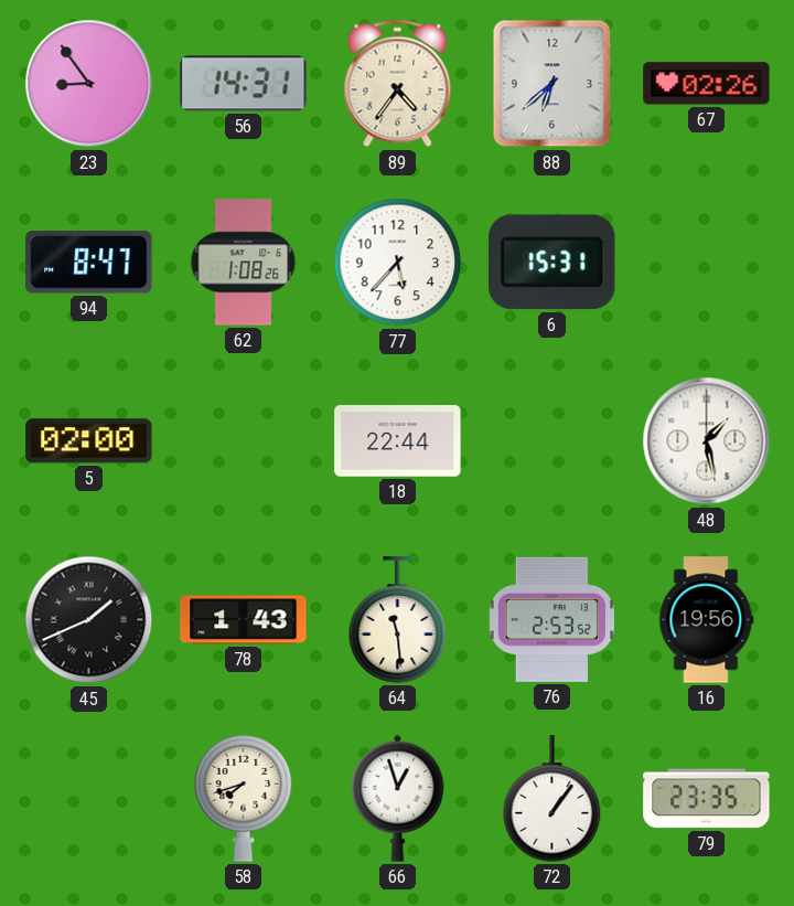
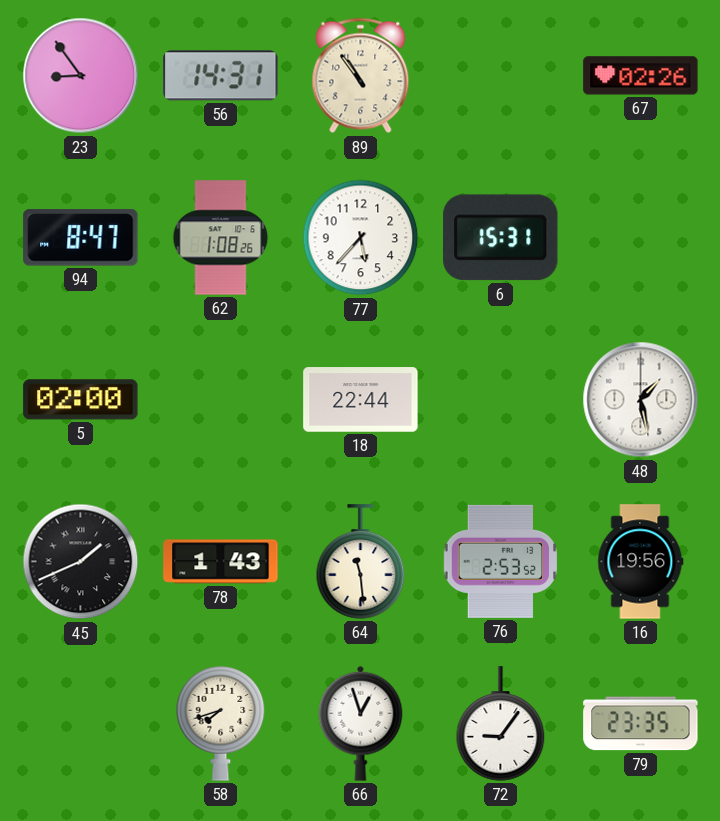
89: 4:36 -> 10:54 (361, 76)
88: 6:38 -> none (552, 84)
72: 1:06 -> 9:06 (501, 724)
